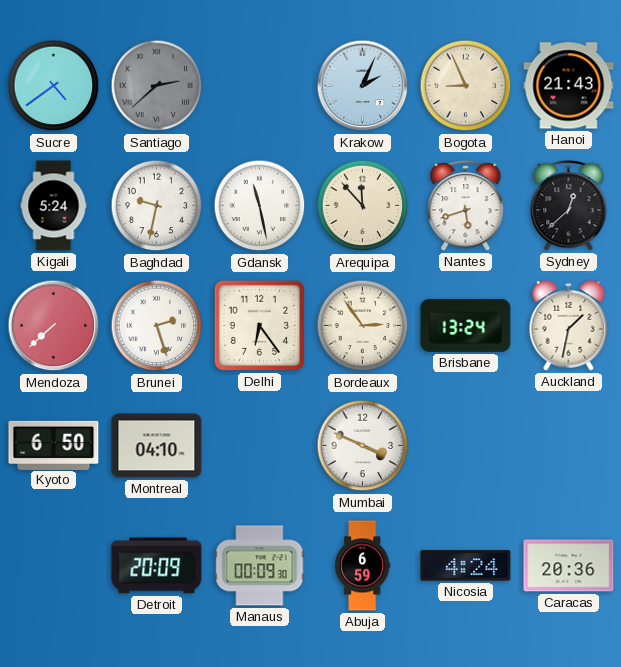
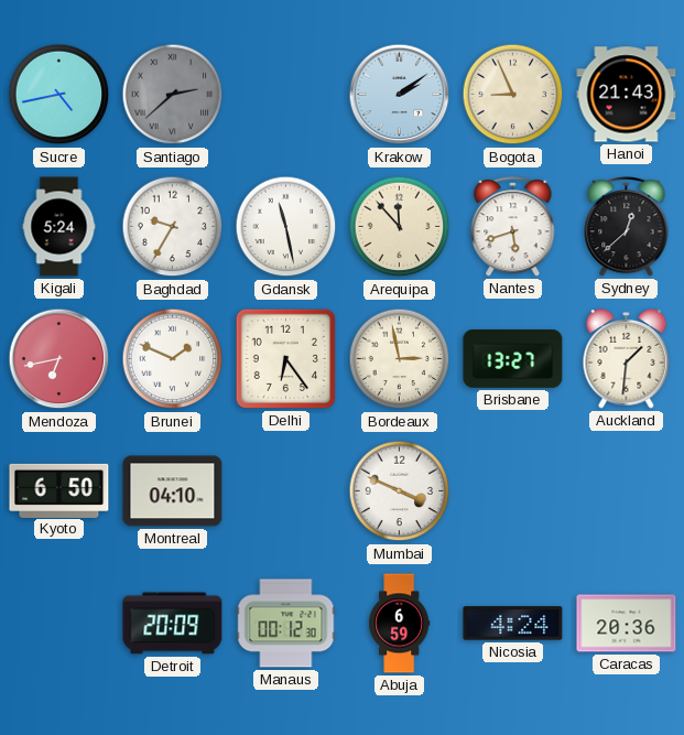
Sucre: 4:39 -> 4:43 (59, 95)
Krakow: 2:04 -> 2:09 (400, 95)
Baghdad: 9:32 -> 9:35 (173, 227)
Mendoza: 7:38 -> 6:43 (59, 359)
Brunei: 2:27 -> 1:49 (173, 359)
Bordeaux: 2:54 -> 2:58 (400, 359)
Brisbane: 13:24 -> 13:27 (513, 358)
Auckland: 1:32 -> 1:31 (627, 358)
Manaus: 00:09 -> 00:12 (286, 624)
